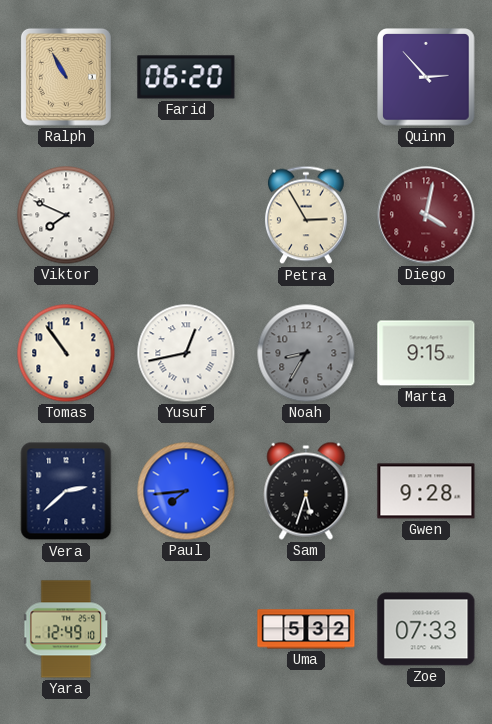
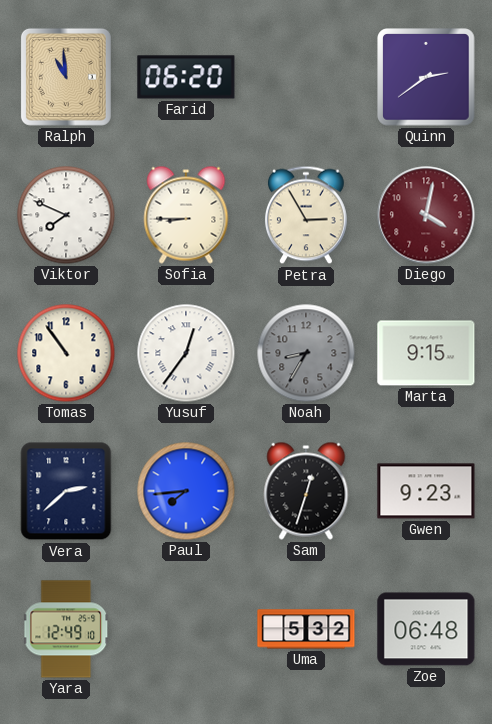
Ralph: 10:55 -> 10:59 (66, 77)
Quinn: 2:53 -> 2:39 (426, 77)
Sofia: none -> 8:45 (186, 215)
Yusuf: 12:43 -> 12:36 (186, 353)
Sam: 5:33 -> 12:33 (306, 491)
Gwen: 9:28 -> 9:23 (426, 491)
Zoe: 07:33 -> 06:48 (426, 629)
